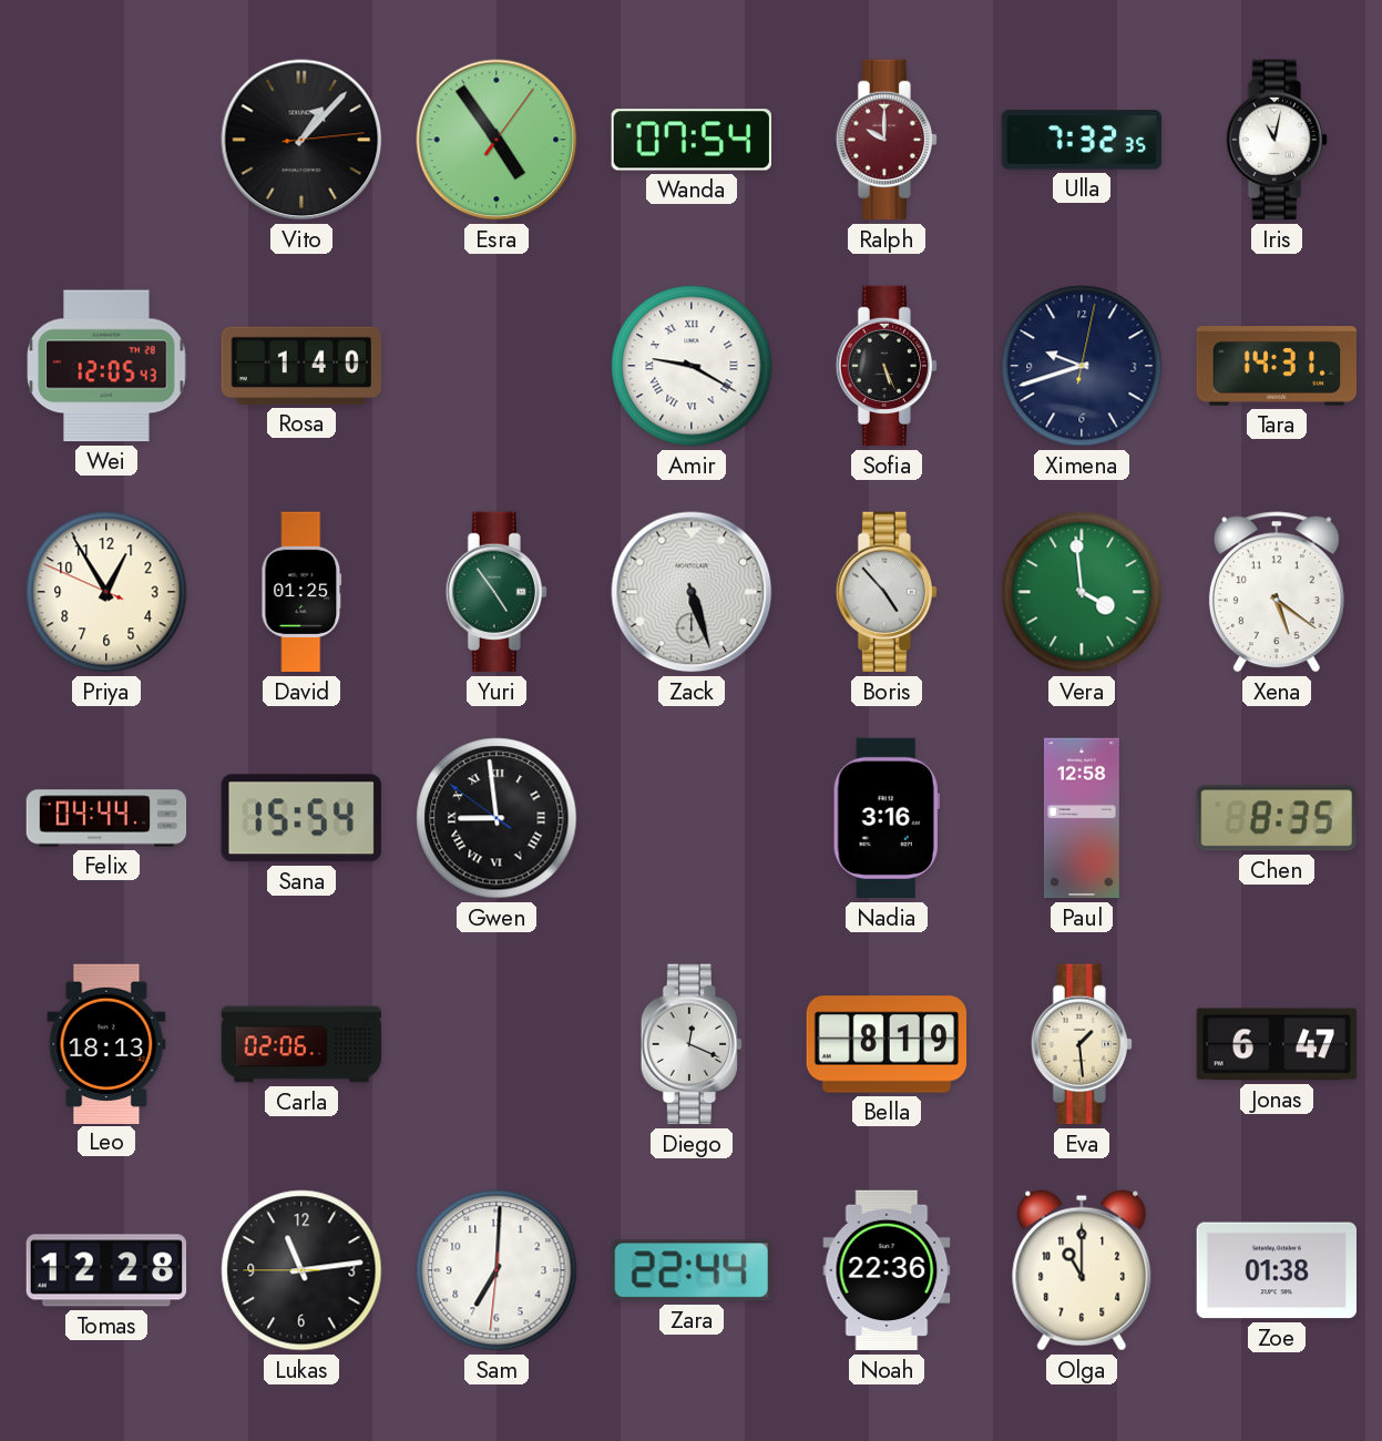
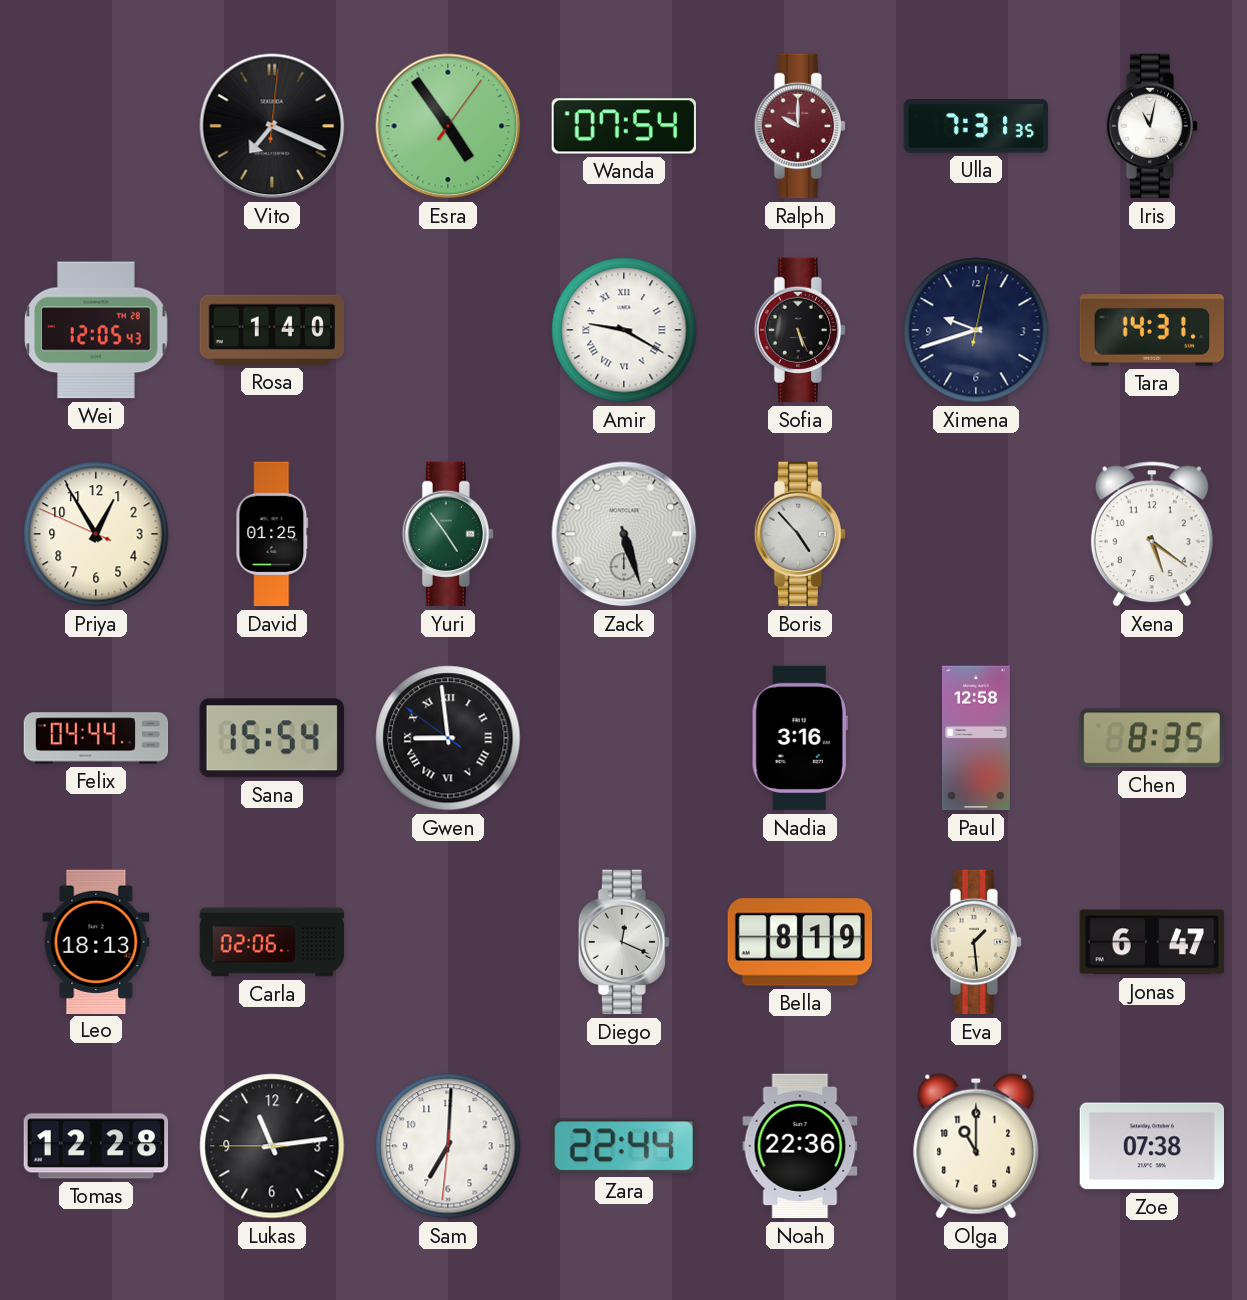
Vito: 1:07 -> 7:19 (272, 126)
Ulla: 7:32 -> 7:31 (976, 126)
Vera: 3:59 -> none (1082, 592)
Zoe: 01:38 -> 07:38 (1151, 1146)
